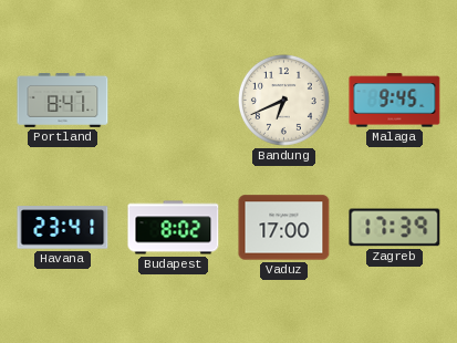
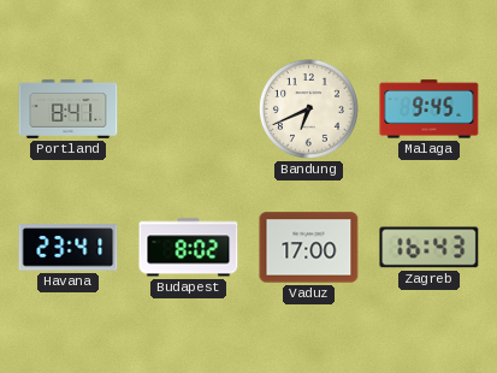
Zagreb: 17:39 -> 16:43 (430, 248)
